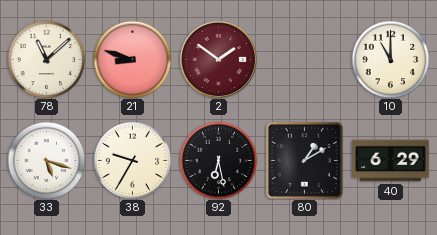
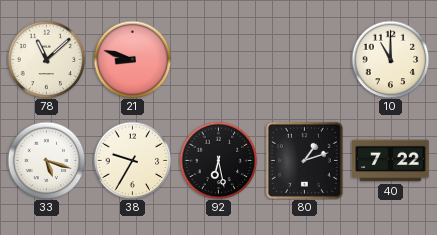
2: 1:51 -> none (218, 59)
80: 1:10 -> 1:12 (304, 160)
40: 6:29 -> 7:22 (391, 161)
